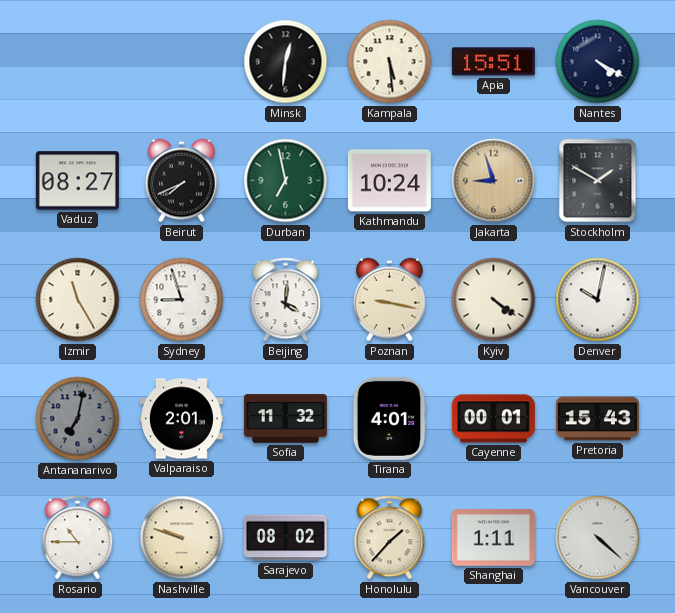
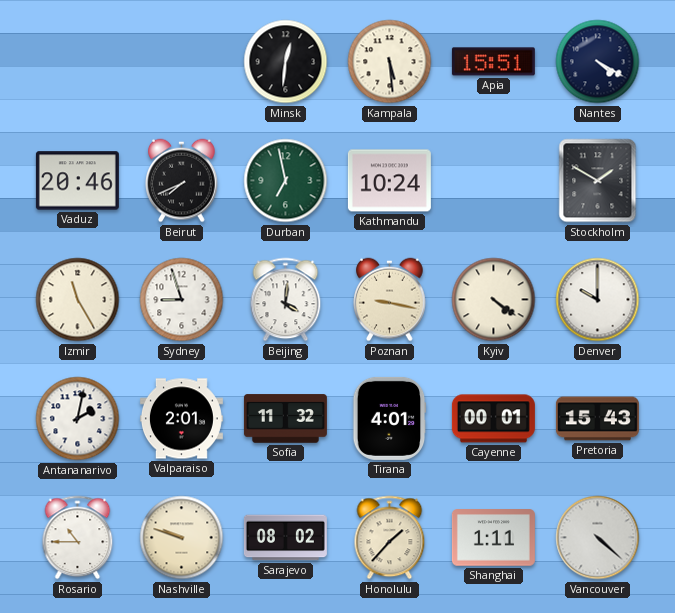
Vaduz: 08:27 -> 20:46 (77, 181)
Jakarta: 8:57 -> none (494, 181)
Denver: 10:02 -> 10:00 (598, 300)
Antananarivo: 7:02 -> 2:02 (78, 419)
Antananarivo dial: grey -> white (78, 419)
